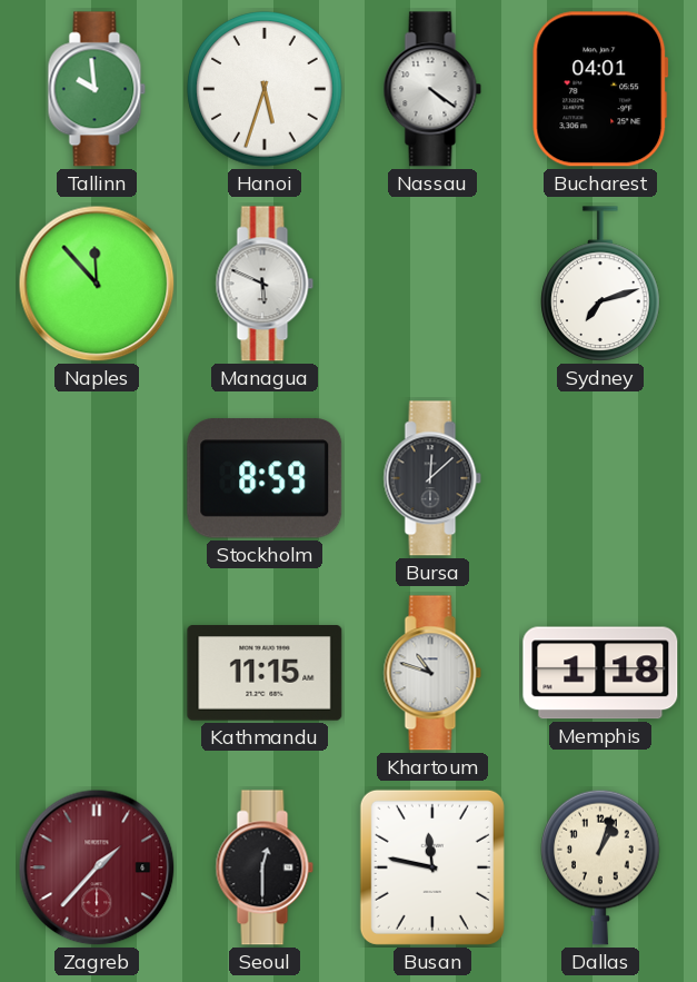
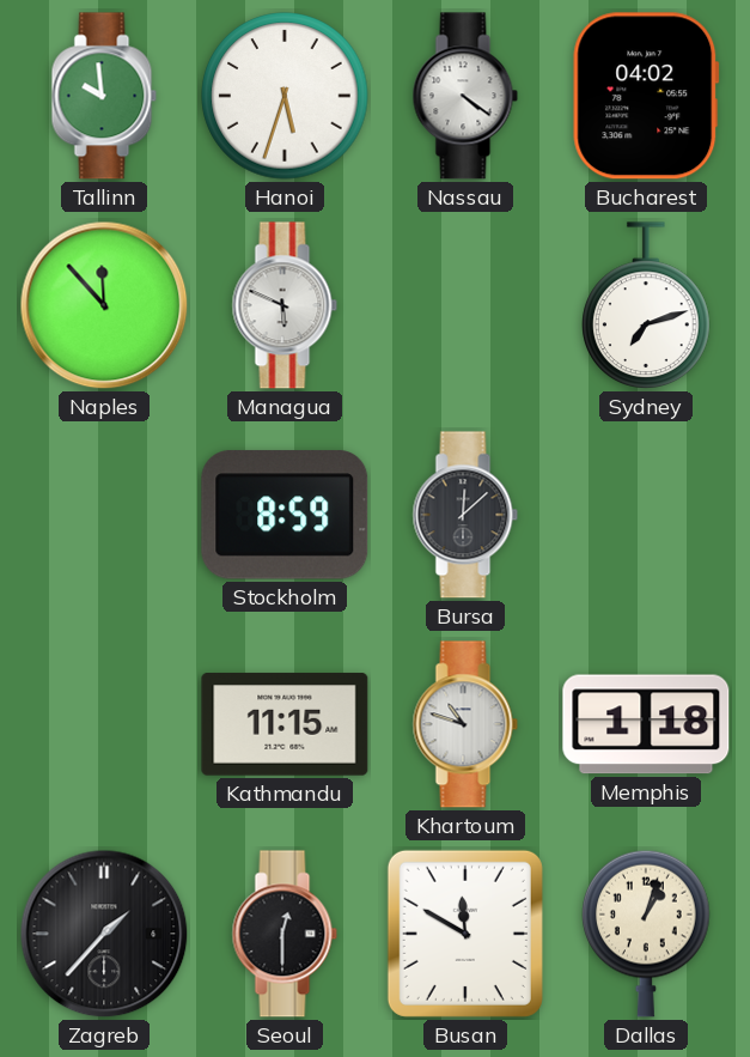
Bucharest: 04:01 -> 04:02 (646, 96)
Zagreb dial: burgundy -> black (104, 934)
Busan: 11:47 -> 11:50 (465, 934)
